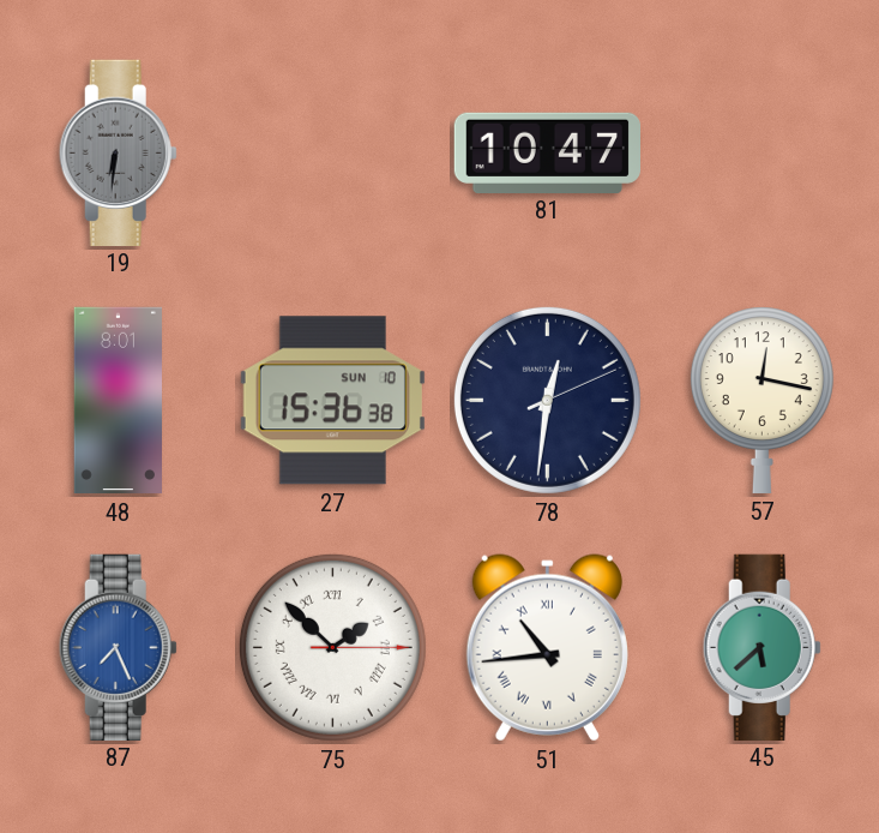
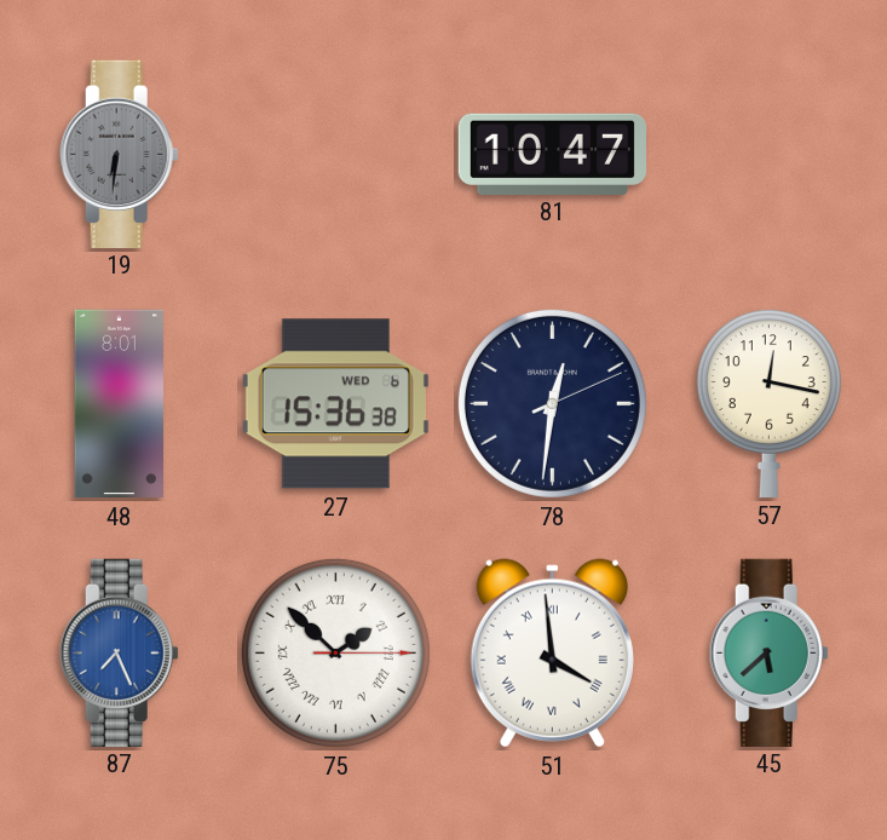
27 date: SUN 10 -> WED 6 (335, 404)
51: 10:44 -> 3:59 (552, 654)
